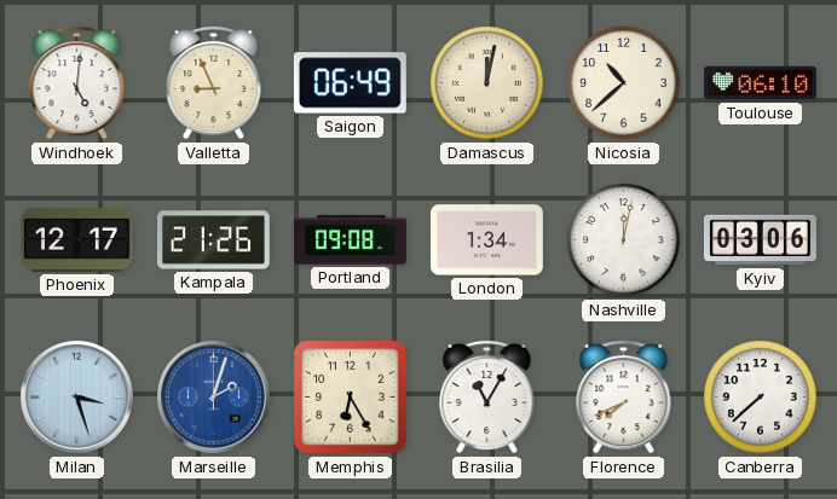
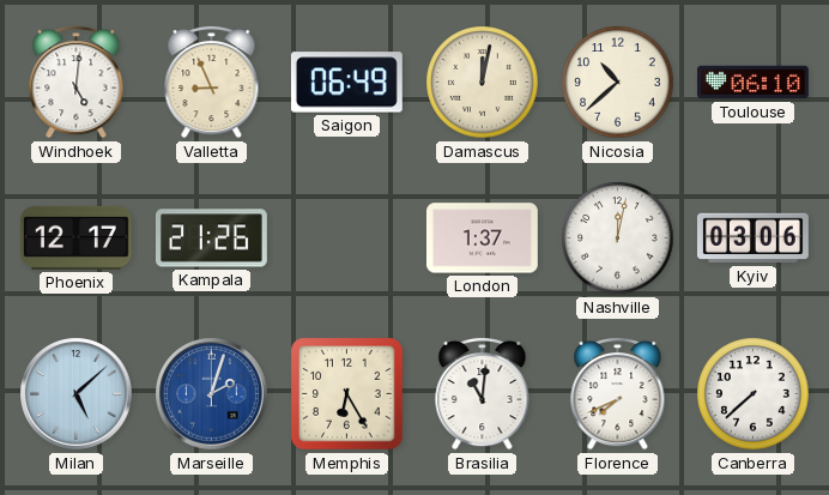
Portland: 09:08 -> none (351, 240)
London: 1:34 -> 1:37 (482, 239)
Milan: 3:27 -> 5:08 (77, 394)
Brasilia: 11:05 -> 11:01 (483, 393)
